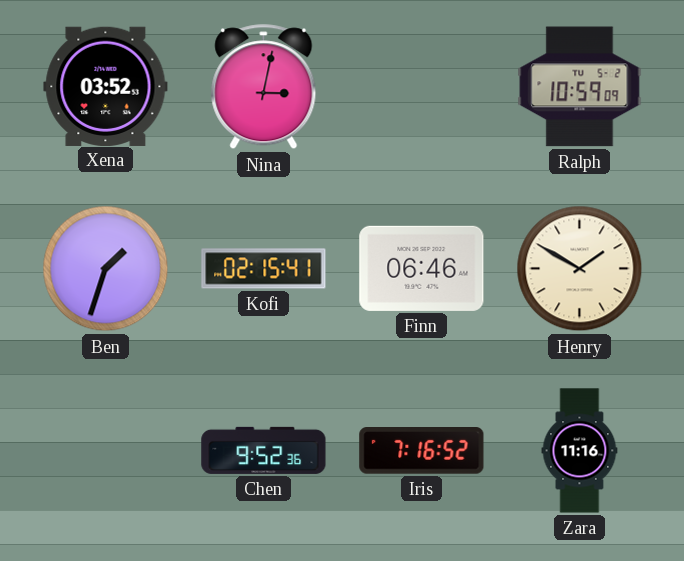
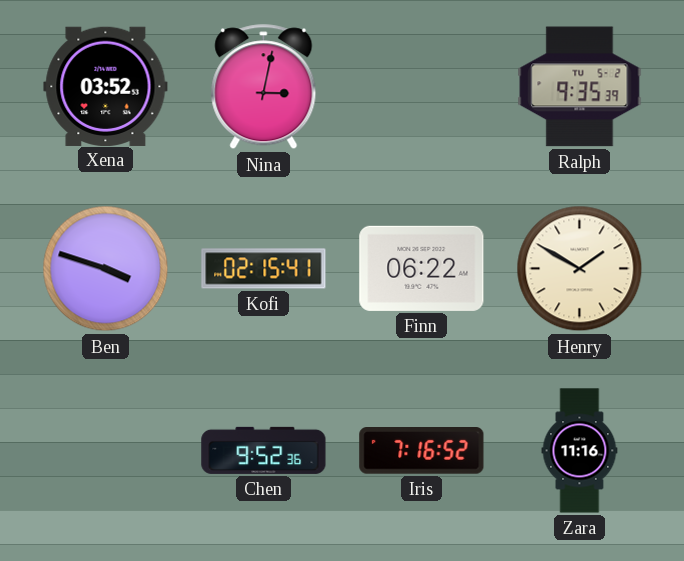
Ralph: 10:59 -> 9:35 (580, 87)
Ben: 1:33 -> 3:48 (106, 269)
Finn: 06:46 -> 06:22 (422, 268)
